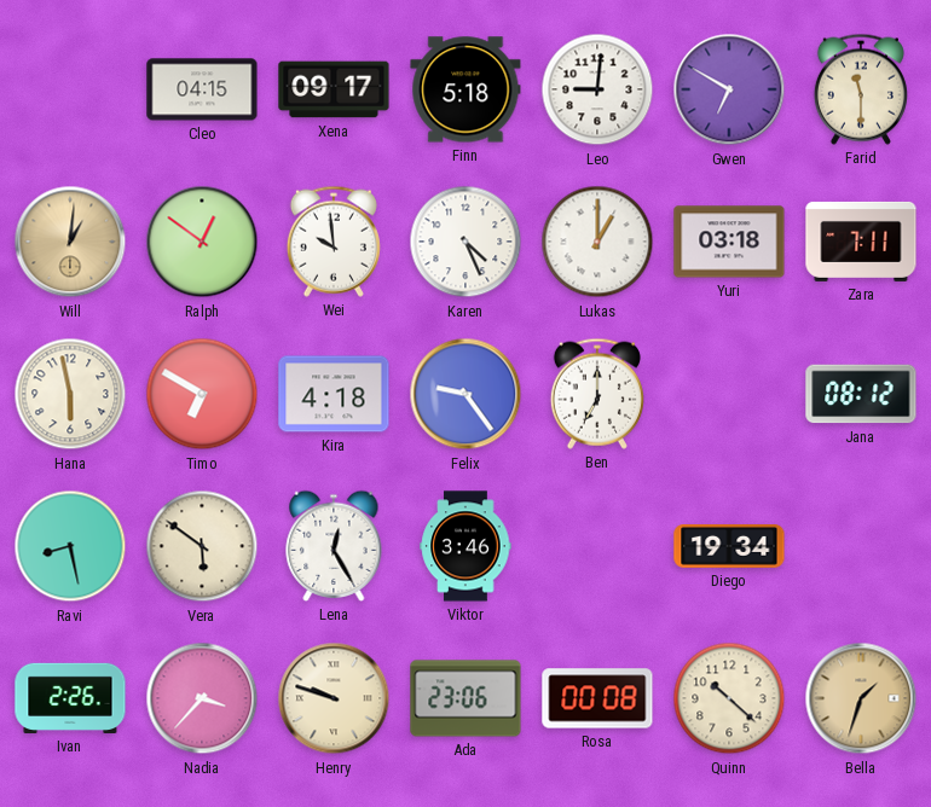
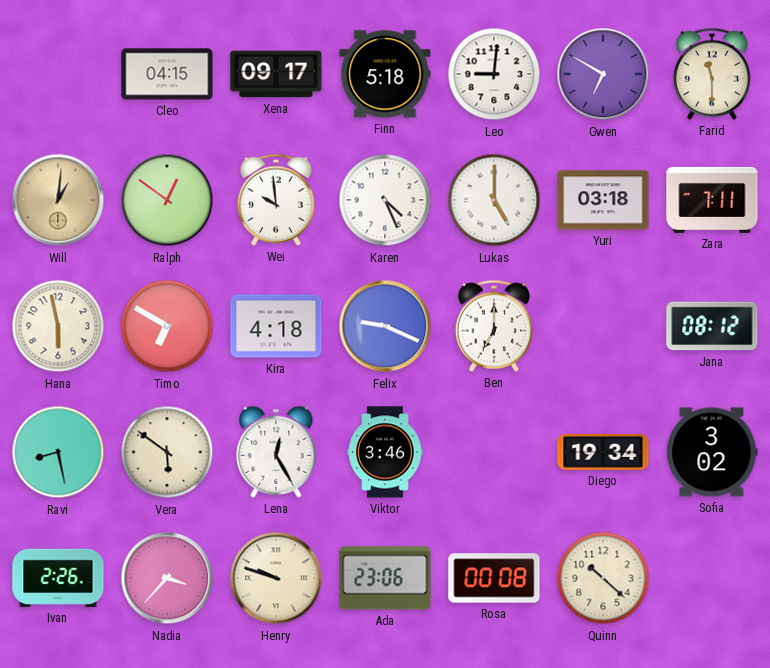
Lukas: 1:00 -> 5:00 (494, 200)
Felix: 9:24 -> 9:19 (385, 326)
Sofia: none -> 3:02 (712, 452)
Bella: 1:33 -> none (861, 698)
